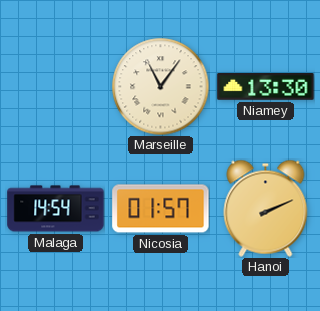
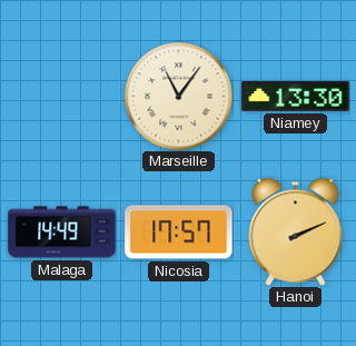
Malaga: 14:54 -> 14:49 (62, 233)
Nicosia: 01:57 -> 17:57 (179, 233)
